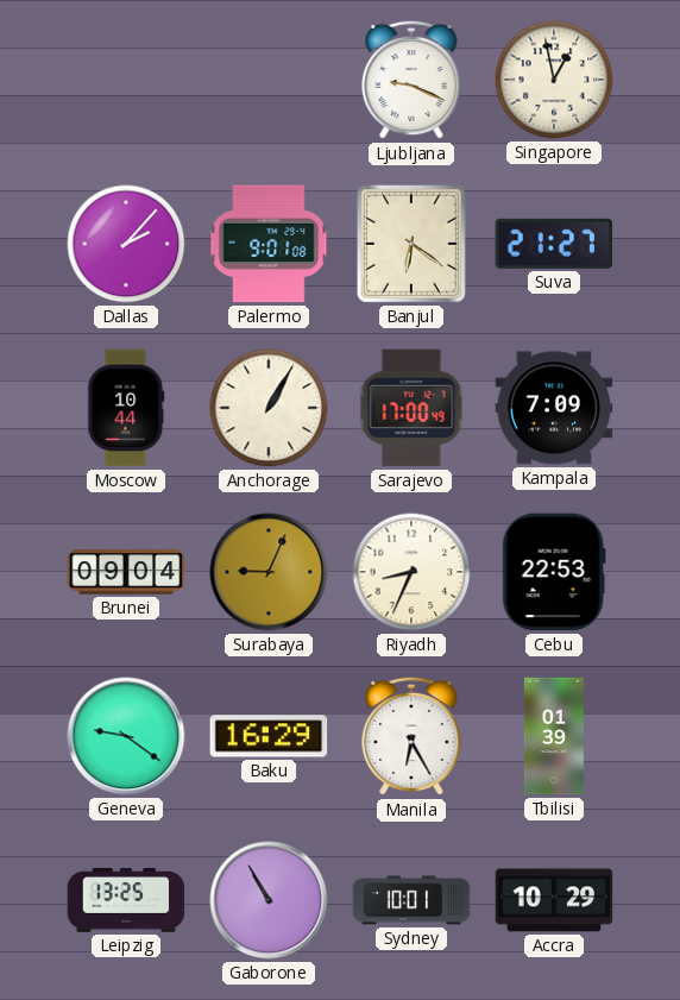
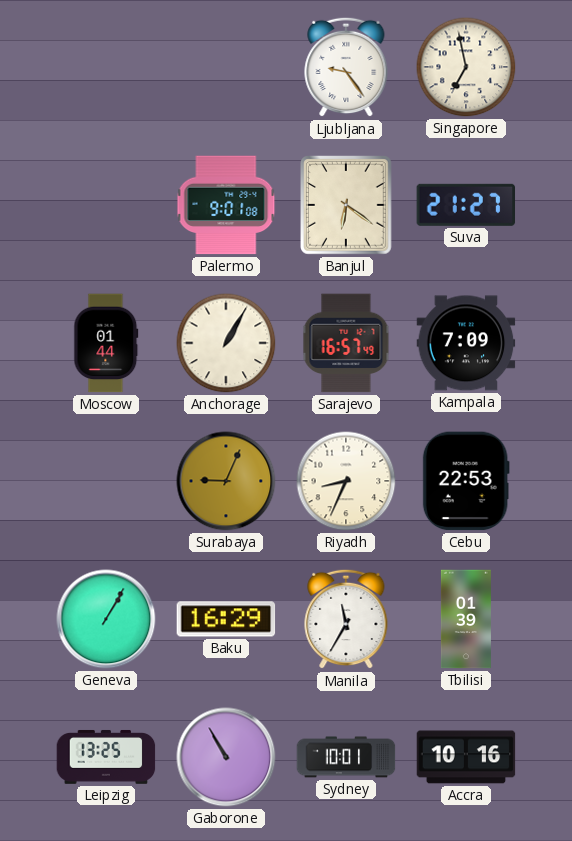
Ljubljana: 9:19 -> 9:24 (346, 67)
Singapore: 12:58 -> 6:58 (466, 67)
Dallas: 2:07 -> none (126, 244)
Moscow: 10:44 -> 01:44 (106, 343)
Sarajevo: 17:00 -> 16:57 (346, 343)
Brunei: 09:04 -> none (126, 572)
Geneva: 9:21 -> 1:05 (106, 619)
Manila: 6:25 -> 11:35 (346, 619)
Accra: 10:29 -> 10:16 (466, 757)
